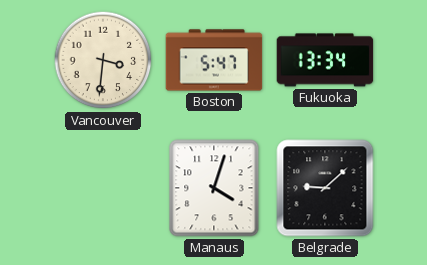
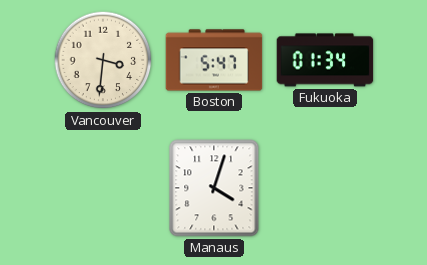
Fukuoka: 13:34 -> 01:34 (325, 60)
Belgrade: 9:08 -> none (325, 188)
